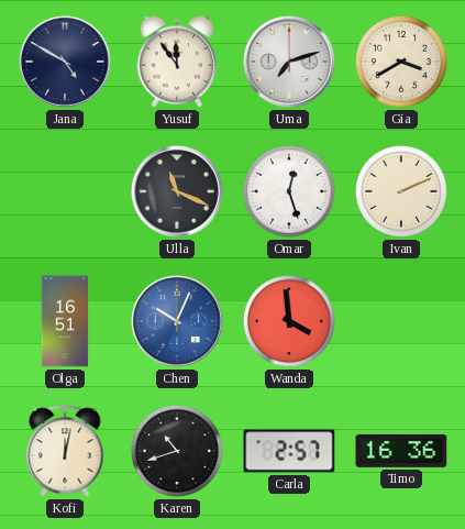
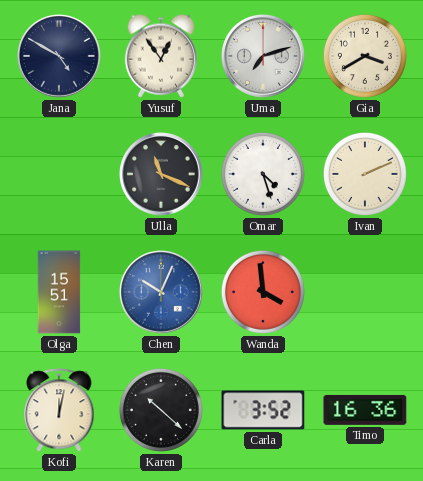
Yusuf: 11:54 -> 12:54 (161, 56)
Omar: 12:27 -> 4:27 (263, 174)
Olga: 16:51 -> 15:51 (59, 292)
Karen: 10:42 -> 10:22 (161, 410)
Carla: 2:57 -> 3:52 (263, 410)
